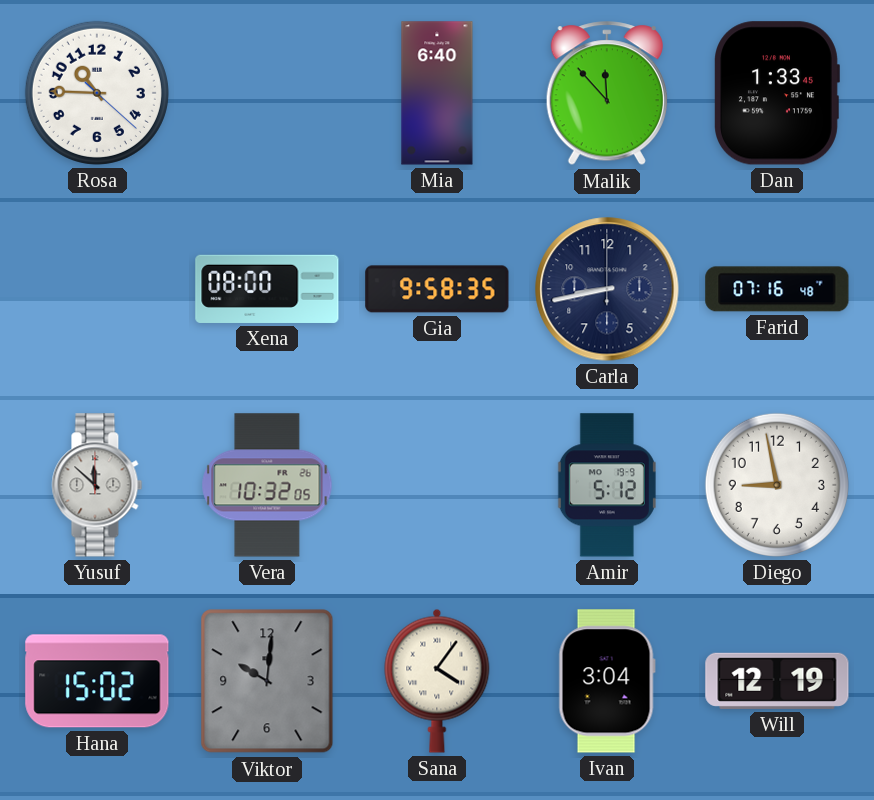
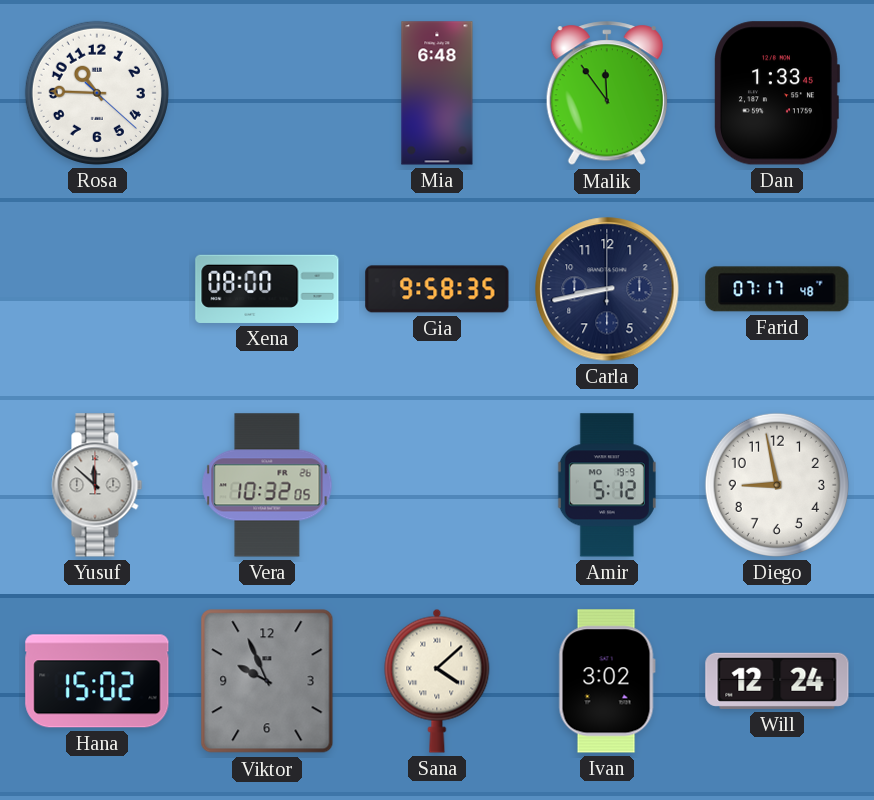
Mia: 6:40 -> 6:48 (437, 93)
Malik: 11:53 -> 11:54 (607, 94)
Farid: 07:16 -> 07:17 (777, 289)
Viktor: 10:01 -> 9:56 (267, 681)
Sana: 4:06 -> 4:08 (437, 681)
Ivan: 3:04 -> 3:02 (607, 681)
Will: 12:19 -> 12:24 (777, 681)
